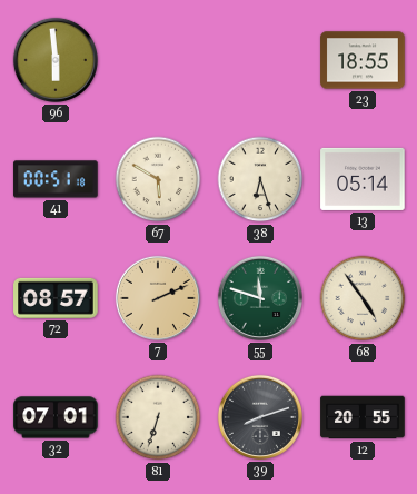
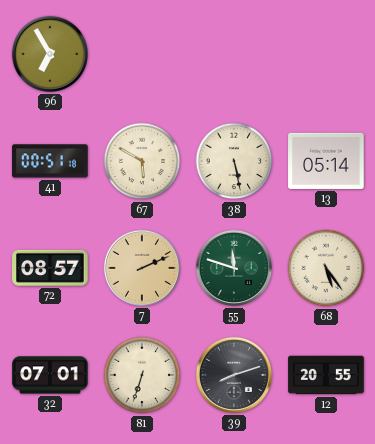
96: 5:59 -> 6:55 (50, 54)
23: 18:55 -> none (363, 60)
38: 6:27 -> 5:28 (234, 161)
68: 4:54 -> 5:24 (326, 268)
